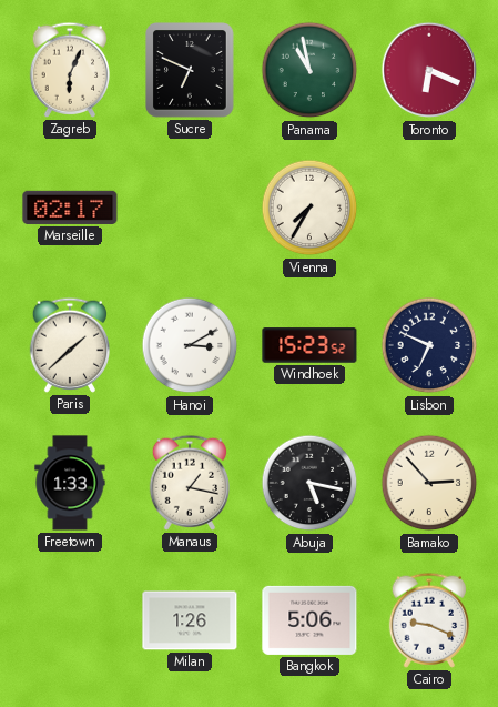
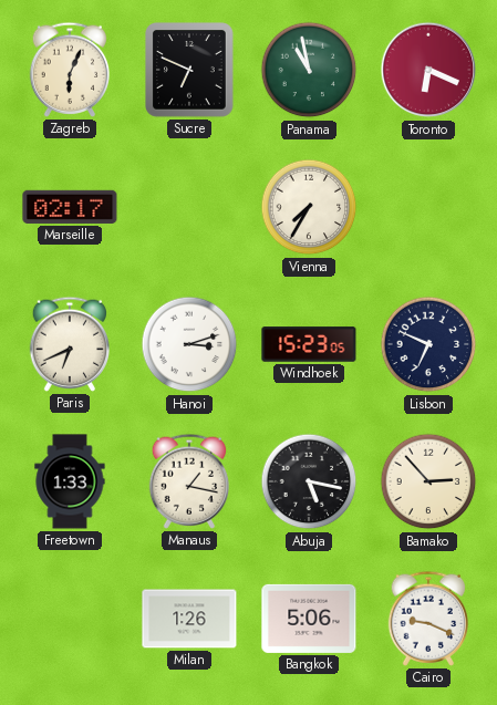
Paris: 1:38 -> 6:41 (69, 344)
Hanoi: 3:10 -> 3:12 (189, 344)
Windhoek: 15:23:52 -> 15:23:05 (309, 344)
